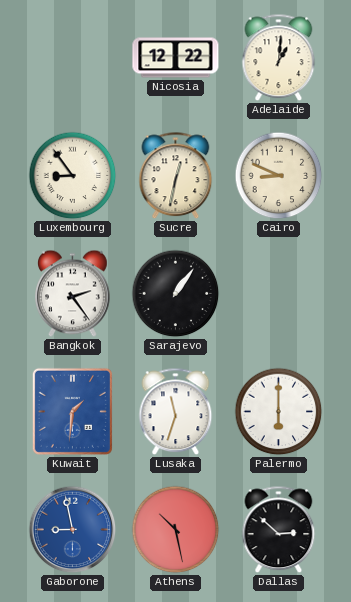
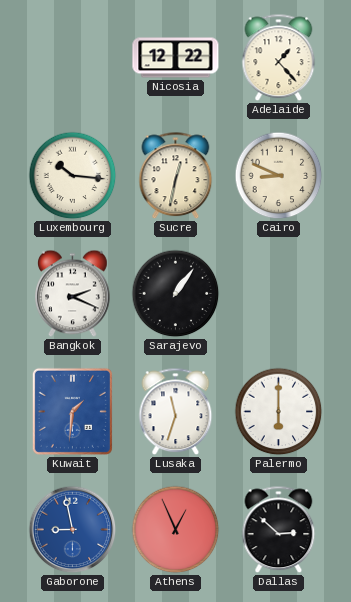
Adelaide: 1:01 -> 1:23 (279, 58)
Luxembourg: 8:54 -> 10:16 (73, 176)
Bangkok: 2:24 -> 2:19 (73, 294)
Athens: 10:28 -> 12:56 (176, 530)
